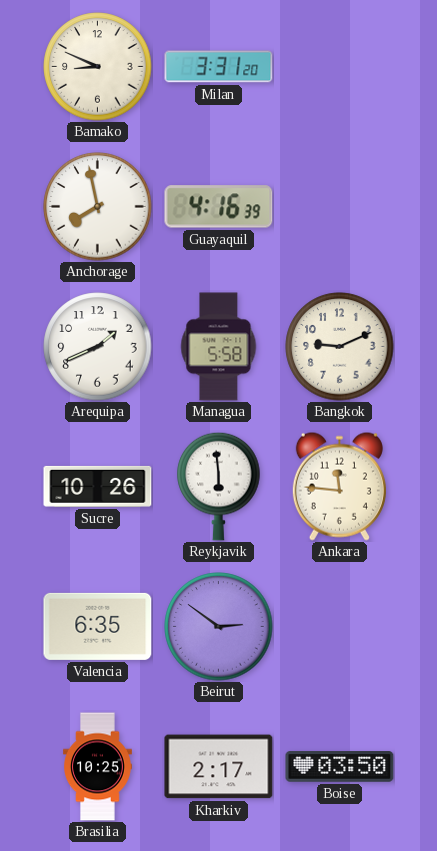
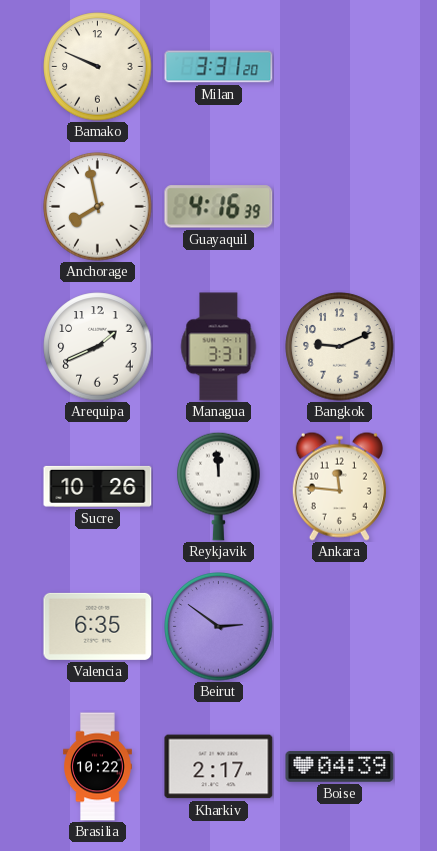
Bamako: 8:49 -> 9:49 (98, 67)
Managua: 5:58 -> 3:31 (219, 347)
Reykjavik: 5:59 -> 11:59 (219, 486)
Brasilia: 10:25 -> 10:22 (98, 767)
Boise: 03:50 -> 04:39 (340, 767)
